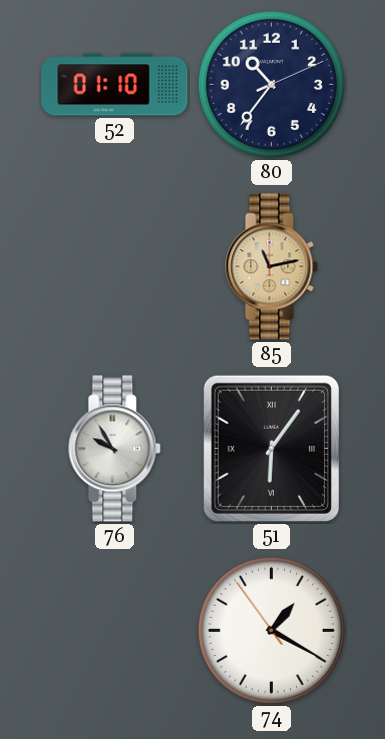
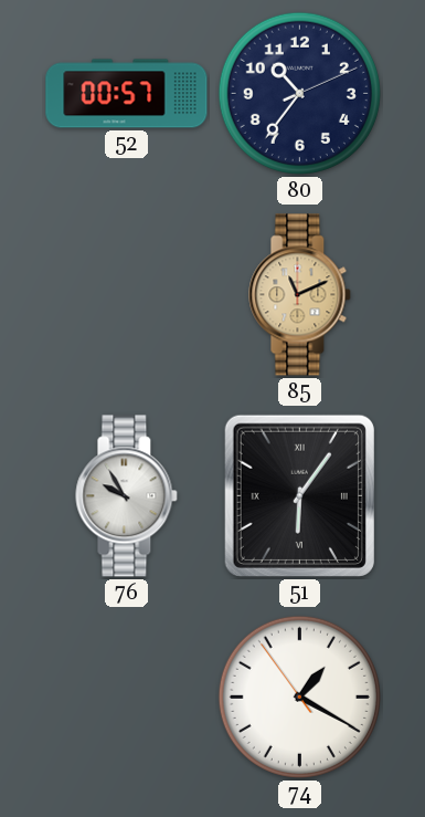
52: 01:10 -> 00:57 (127, 94)
85: 11:13 -> 11:11 (300, 295)
